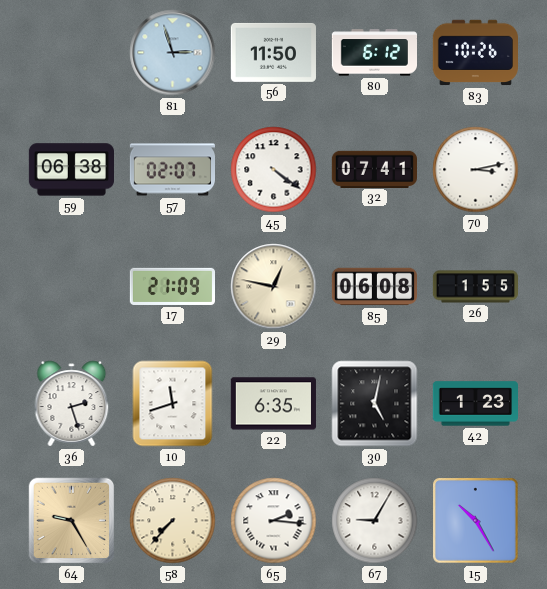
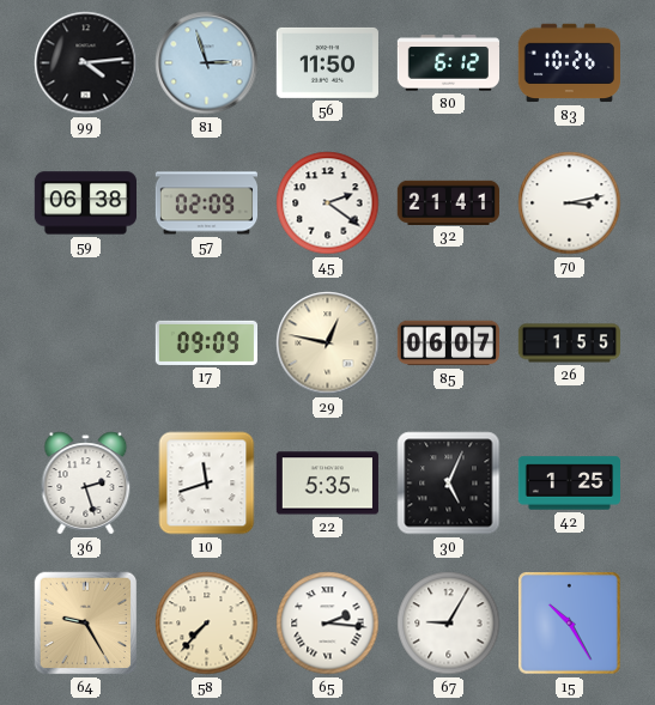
99: none -> 4:14 (86, 63)
57: 02:07 -> 02:09 (206, 203)
45: 4:21 -> 2:21 (328, 203)
32: 07:41 -> 21:41 (448, 202)
17: 21:09 -> 09:09 (206, 342)
85: 06:08 -> 06:07 (448, 344)
22: 6:35 -> 5:35 (327, 484)
30: 5:02 -> 5:04 (449, 484)
42: 1:23 -> 1:25 (569, 484)
